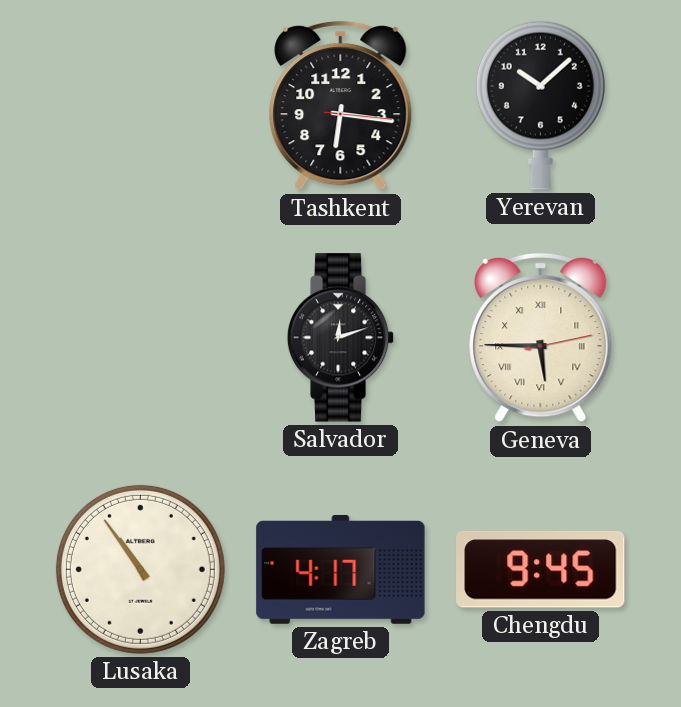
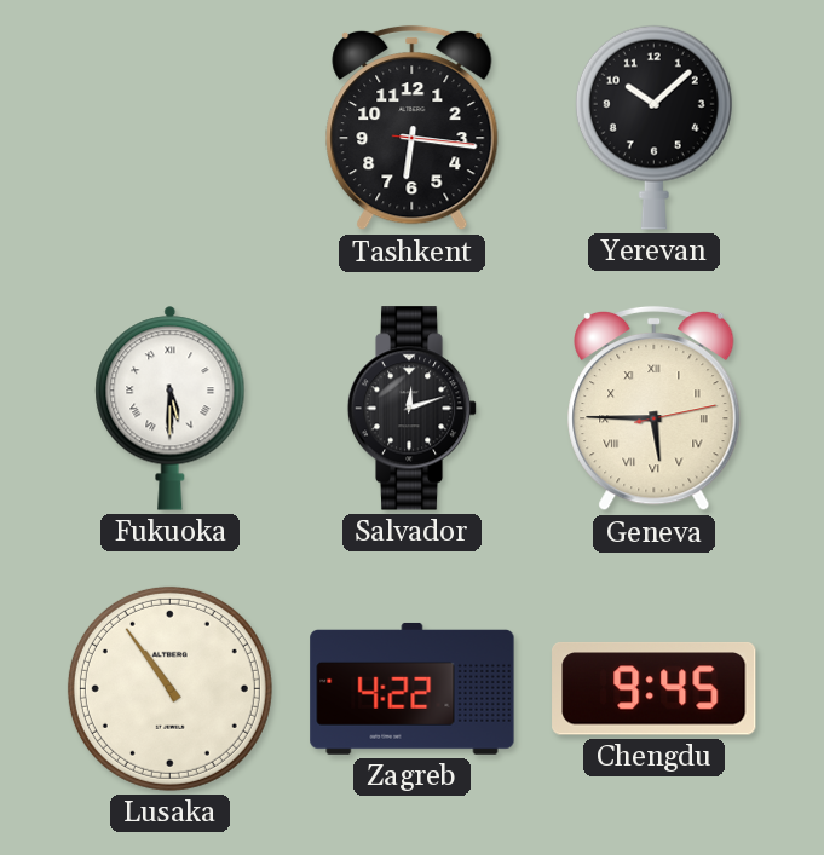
Fukuoka: none -> 5:30 (171, 408)
Zagreb: 4:17 -> 4:22 (413, 688)
